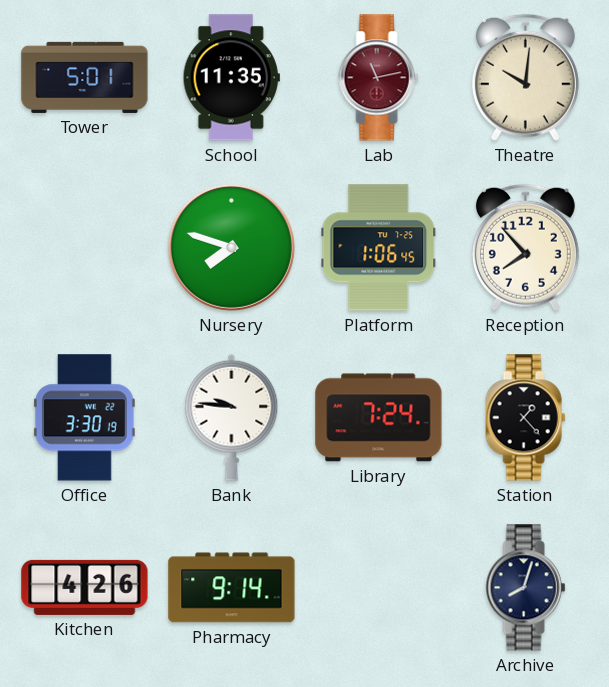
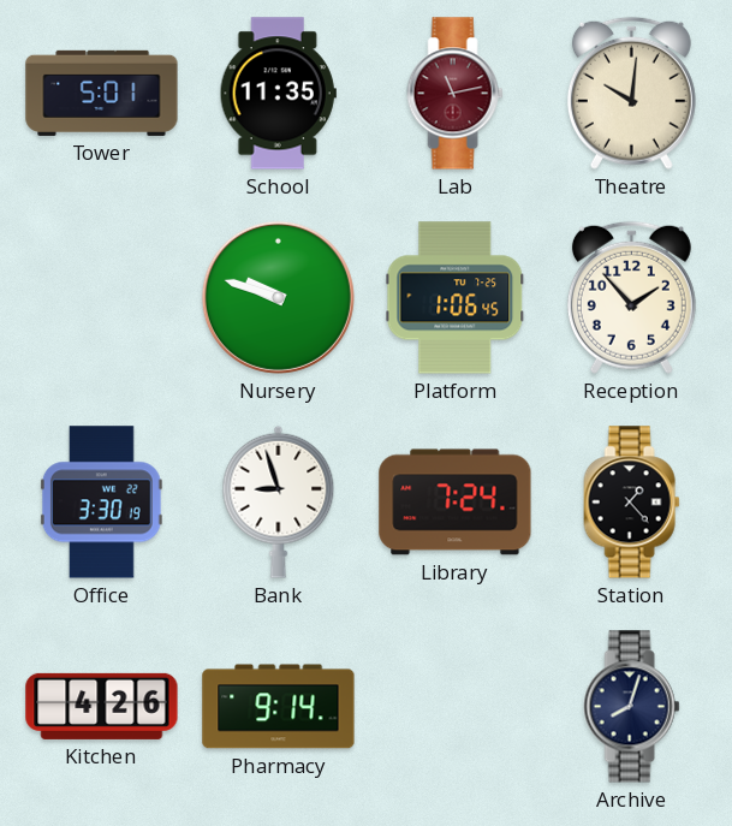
Nursery: 7:48 -> 9:48 (278, 297)
Reception: 7:53 -> 1:53 (631, 297)
Bank: 9:46 -> 8:57 (279, 501)
